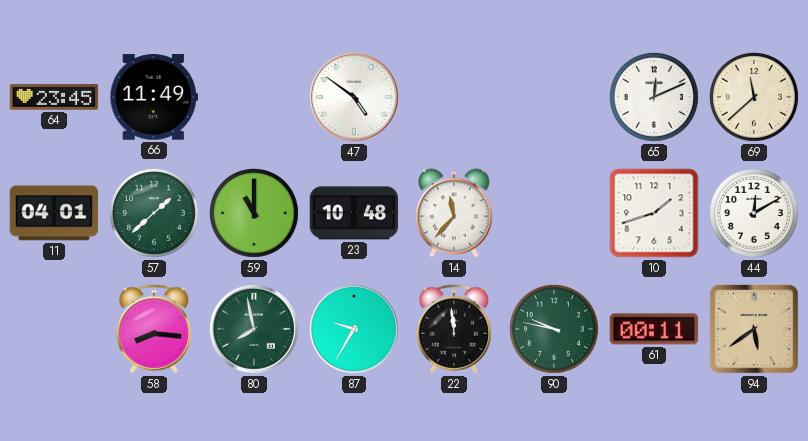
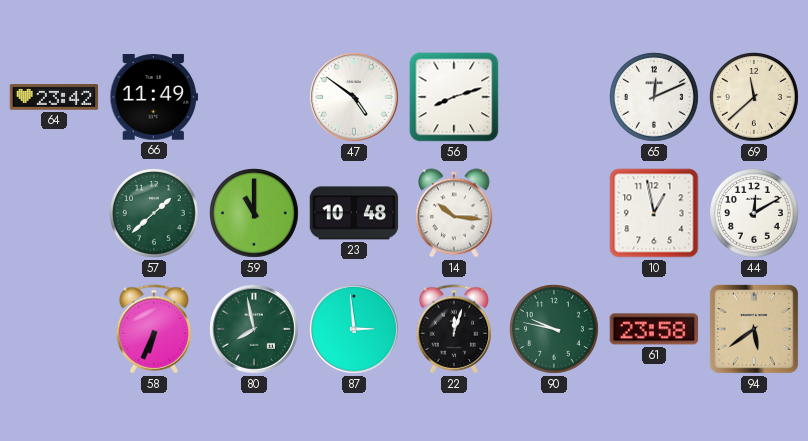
64: 23:45 -> 23:42 (54, 97)
56: none -> 8:12 (454, 97)
11: 04:01 -> none (54, 213)
14: 11:37 -> 10:16 (455, 213)
10: 1:42 -> 12:58 (654, 213)
58: 8:16 -> 6:34 (154, 329)
87: 9:35 -> 2:59 (355, 330)
22: 11:59 -> 12:03 (454, 329)
61: 00:11 -> 23:58 (654, 329)
